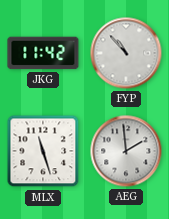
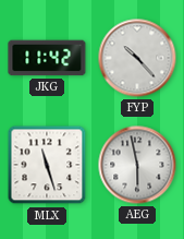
FYP: 10:53 -> 10:23 (137, 58)
AEG: 1:59 -> 5:58 (137, 165)
